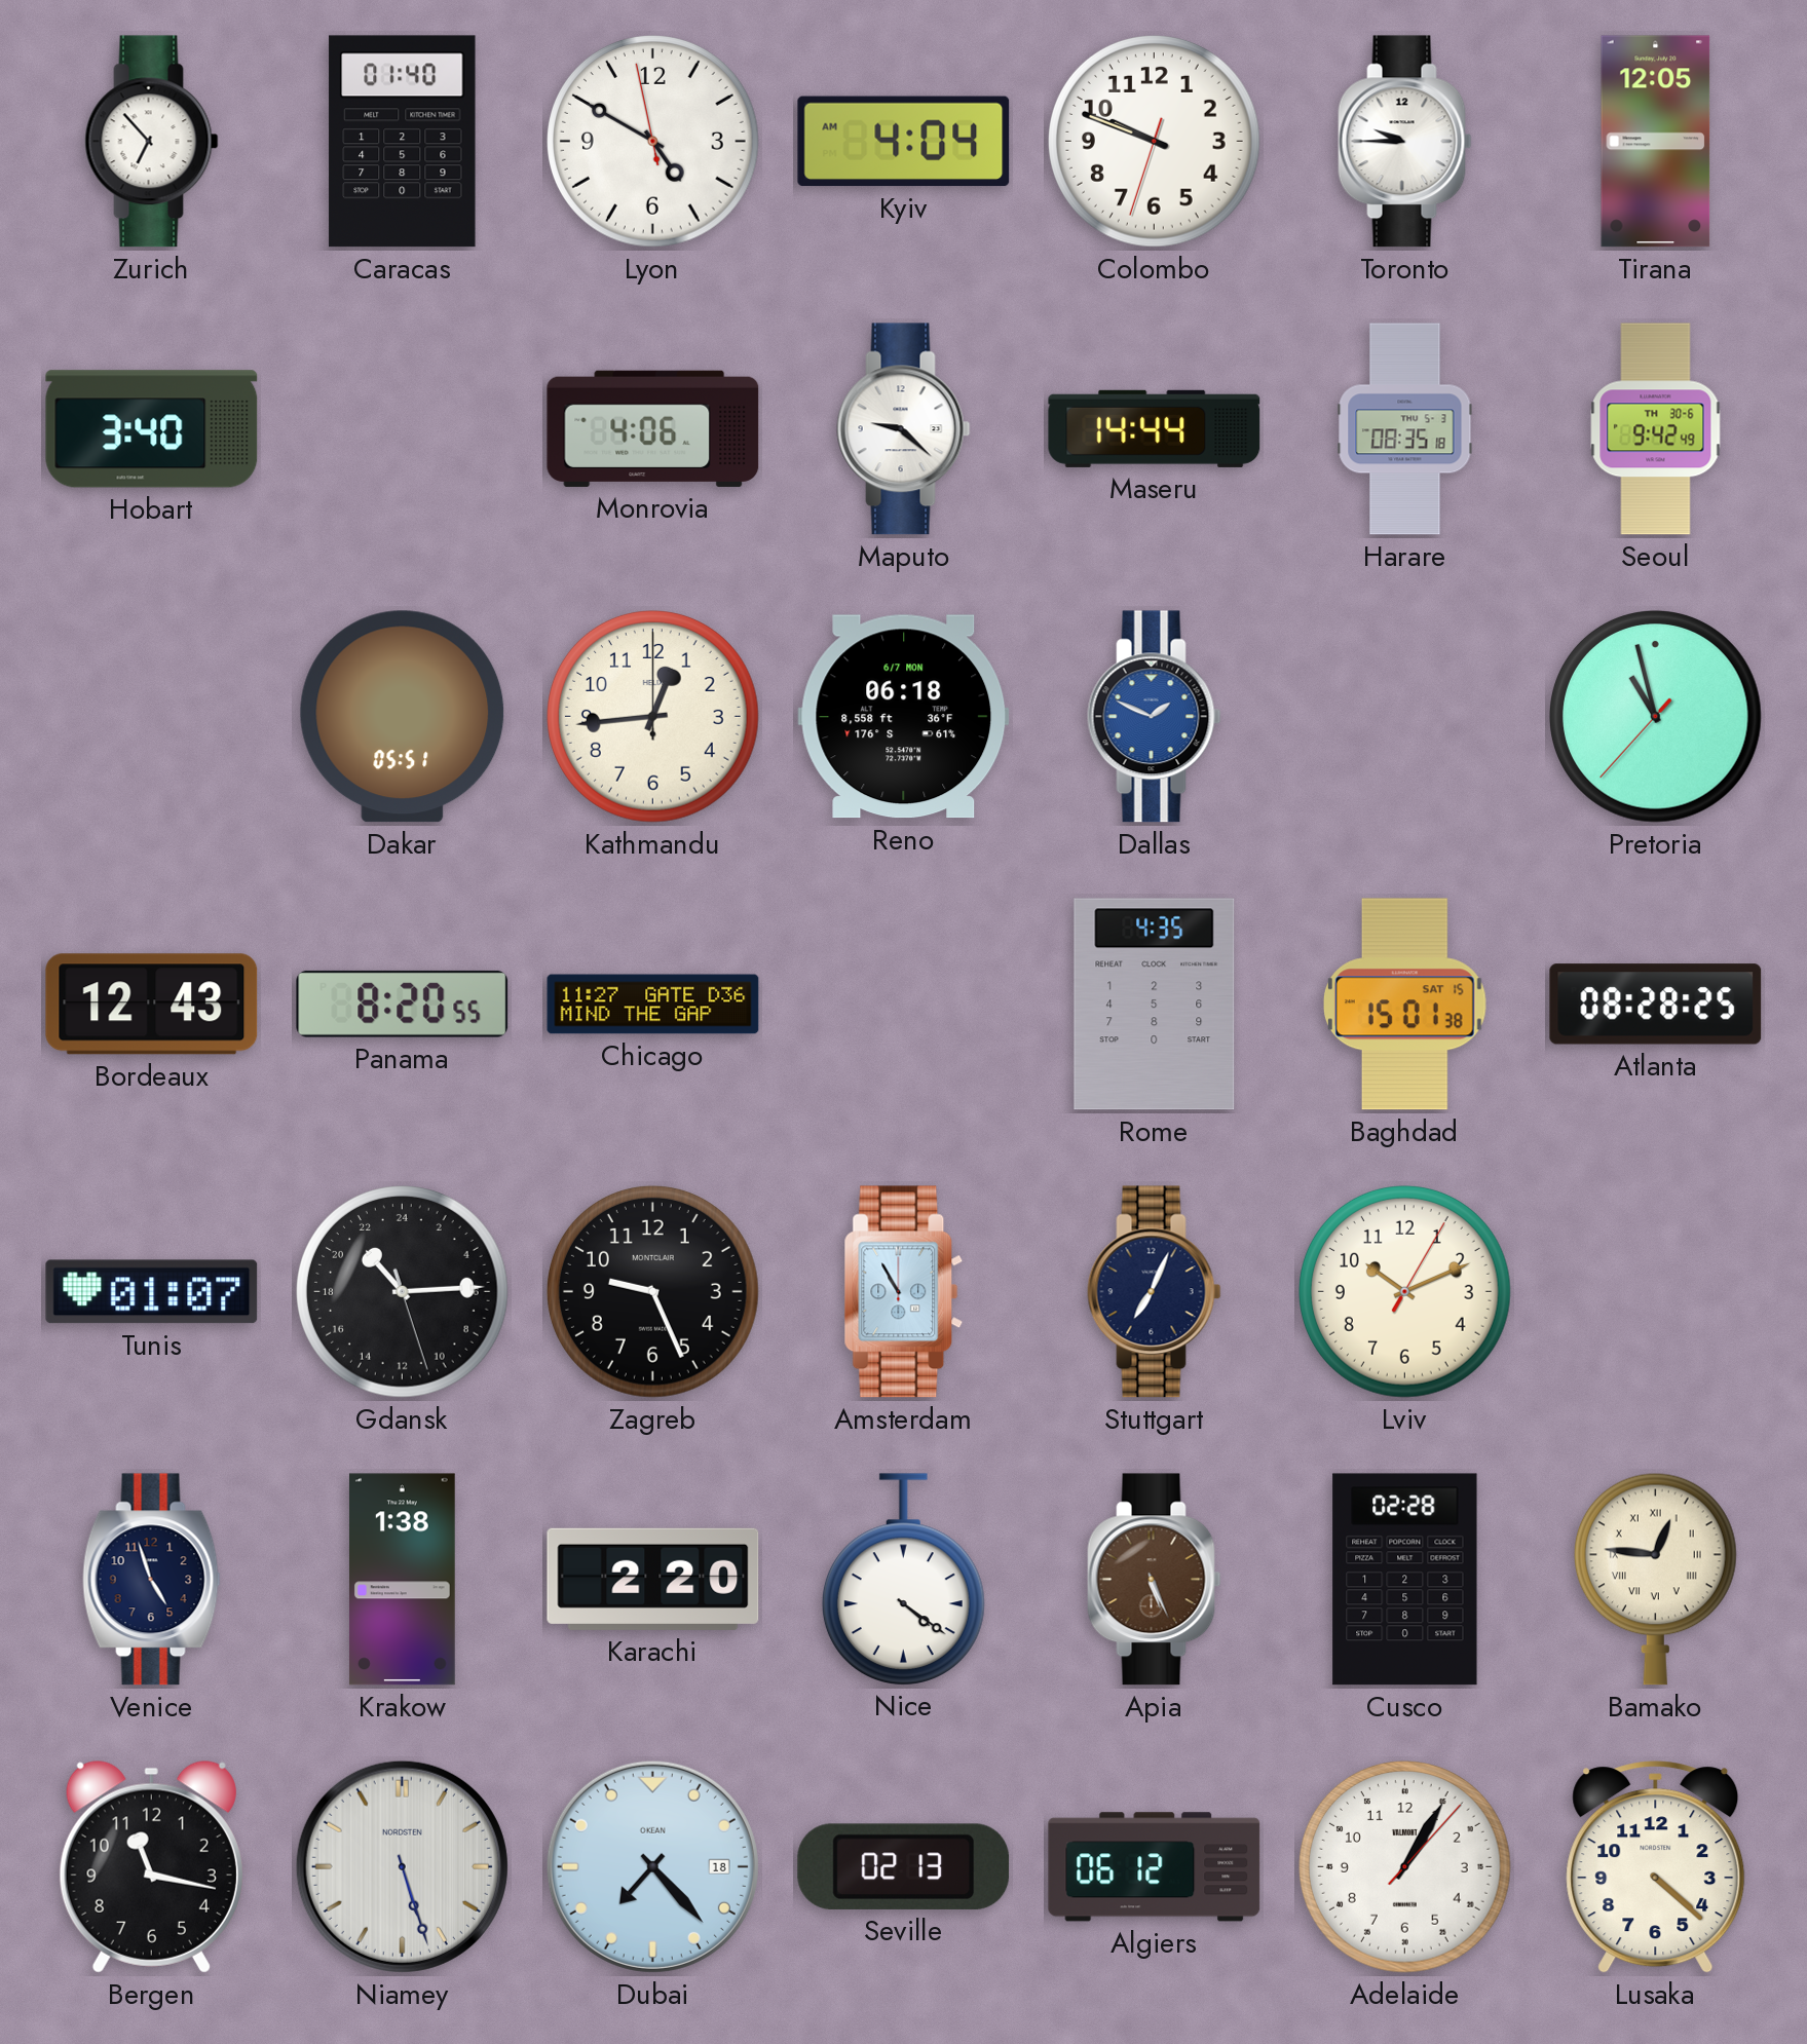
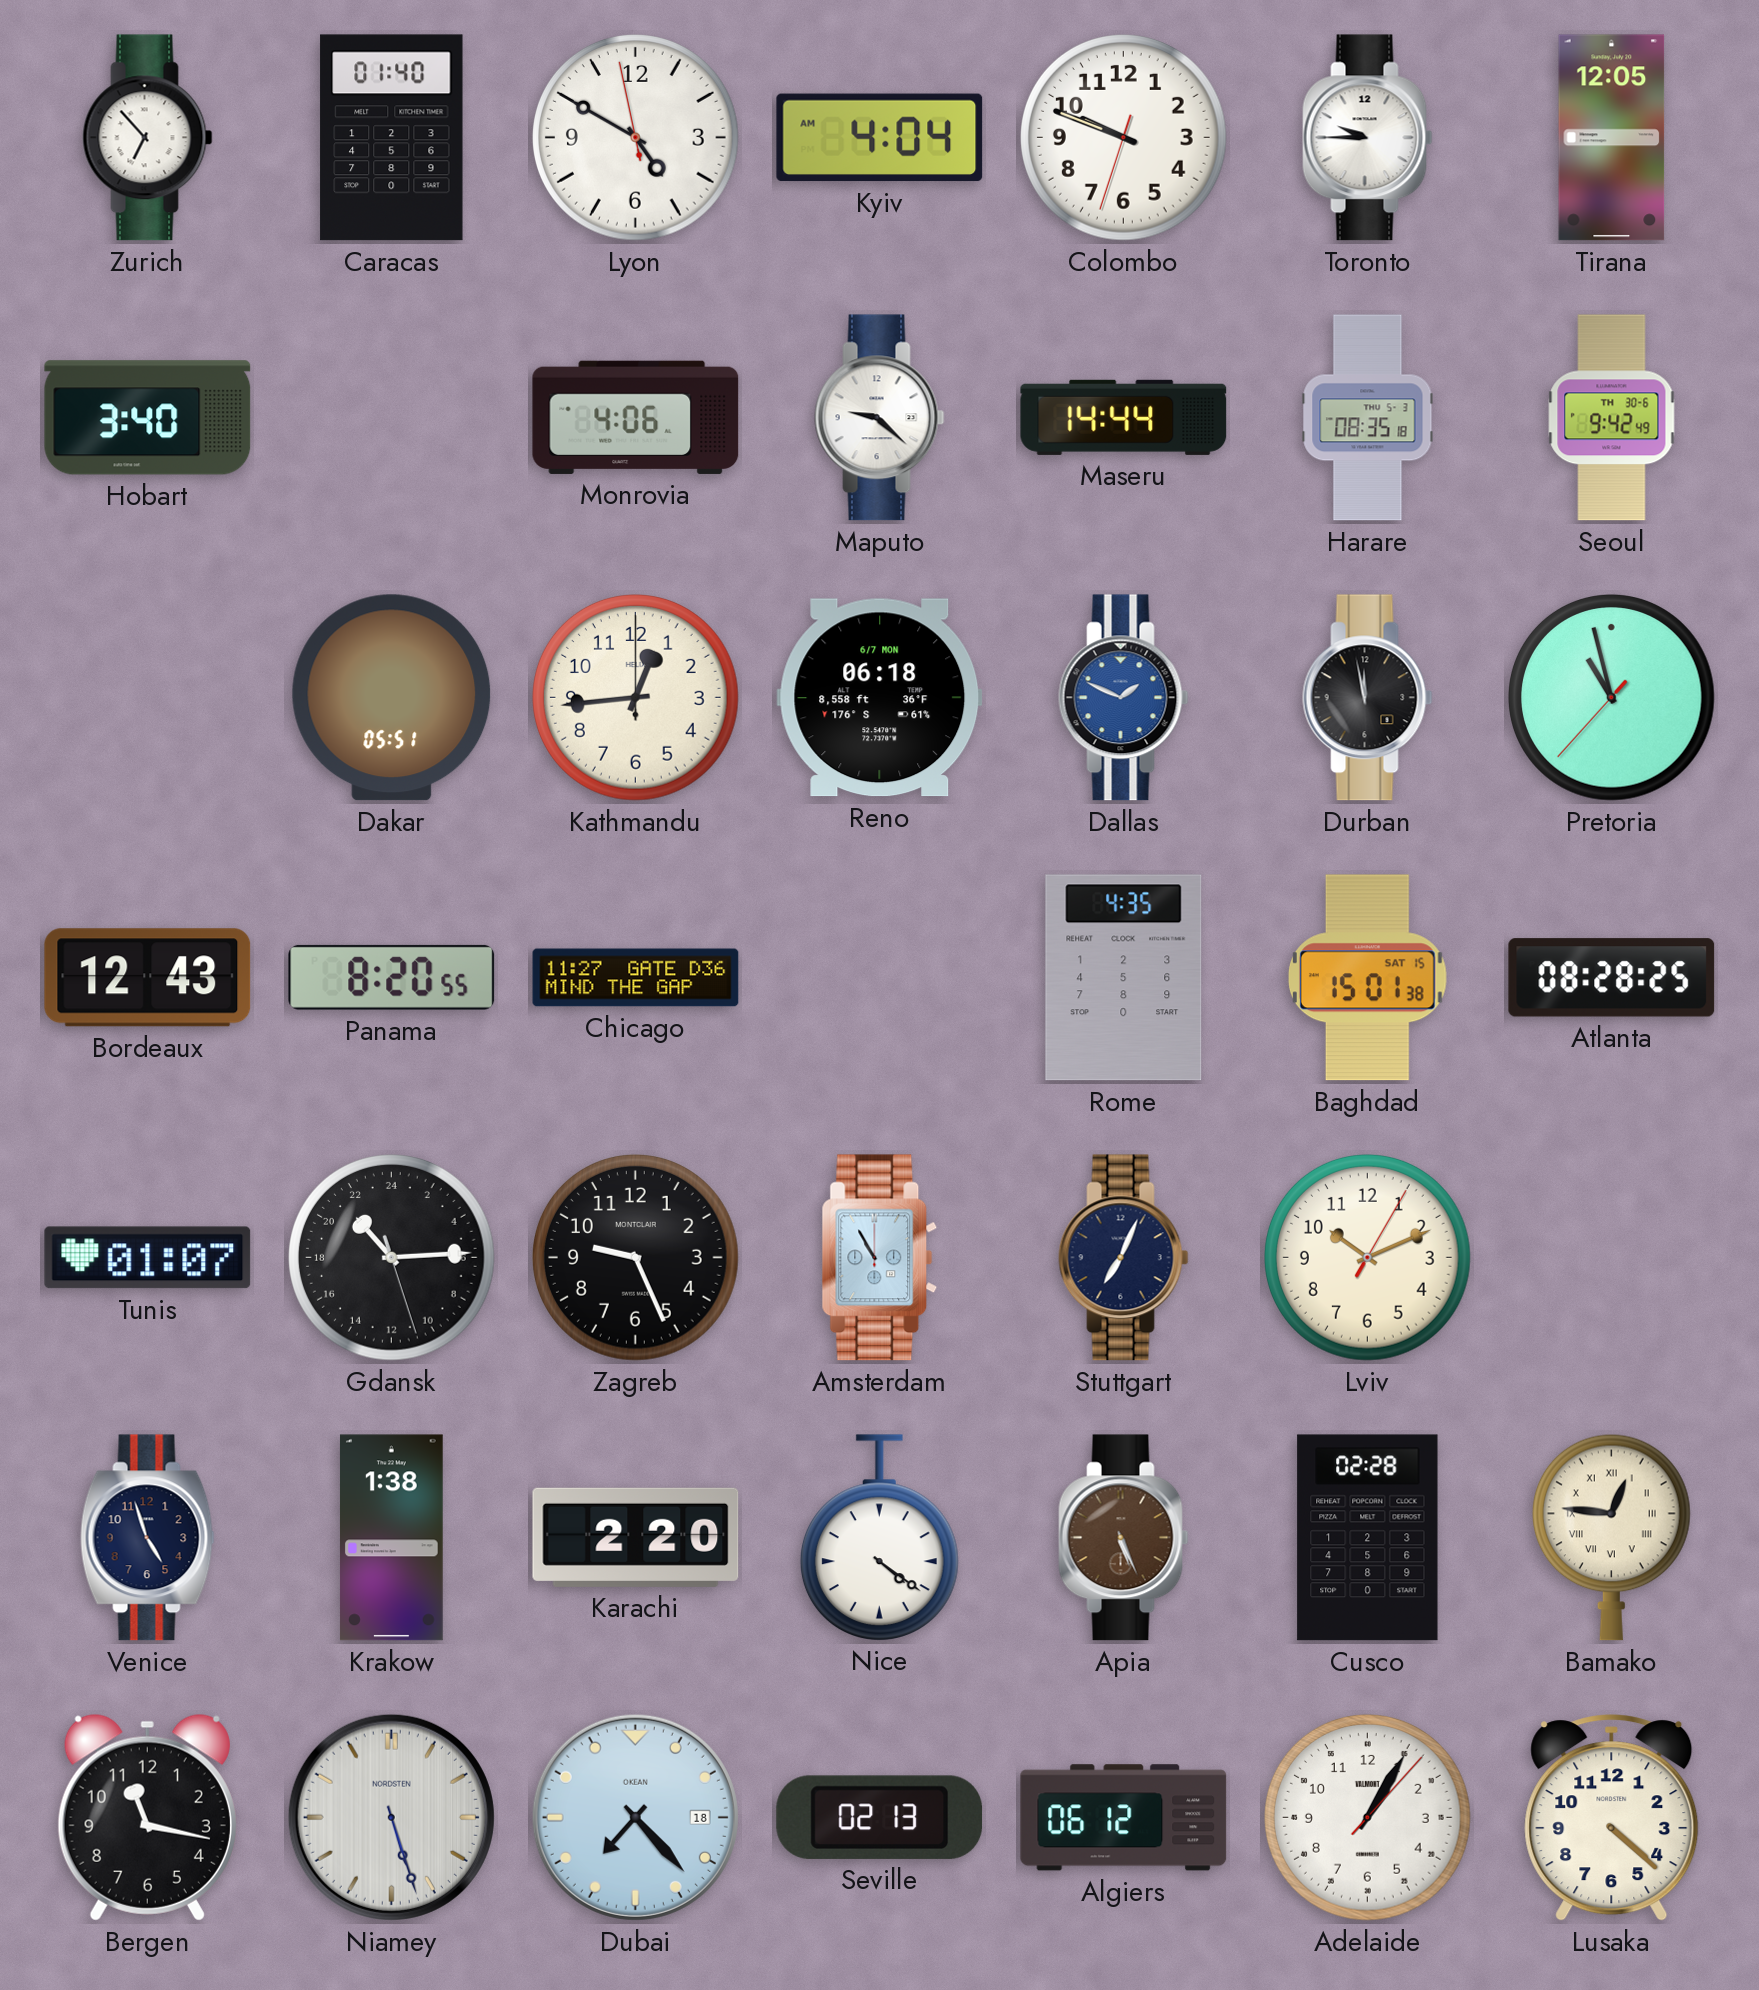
Durban: none -> 11:58 (1368, 698)
